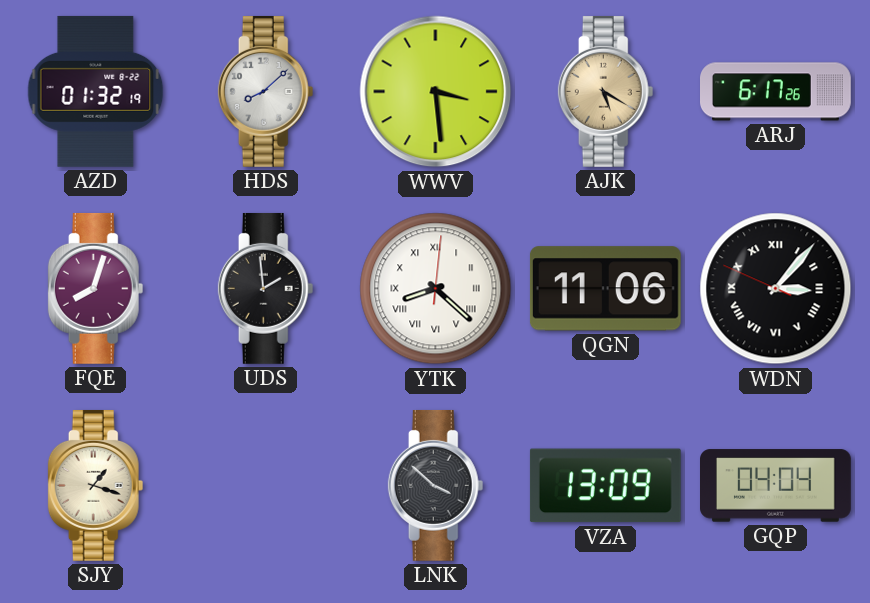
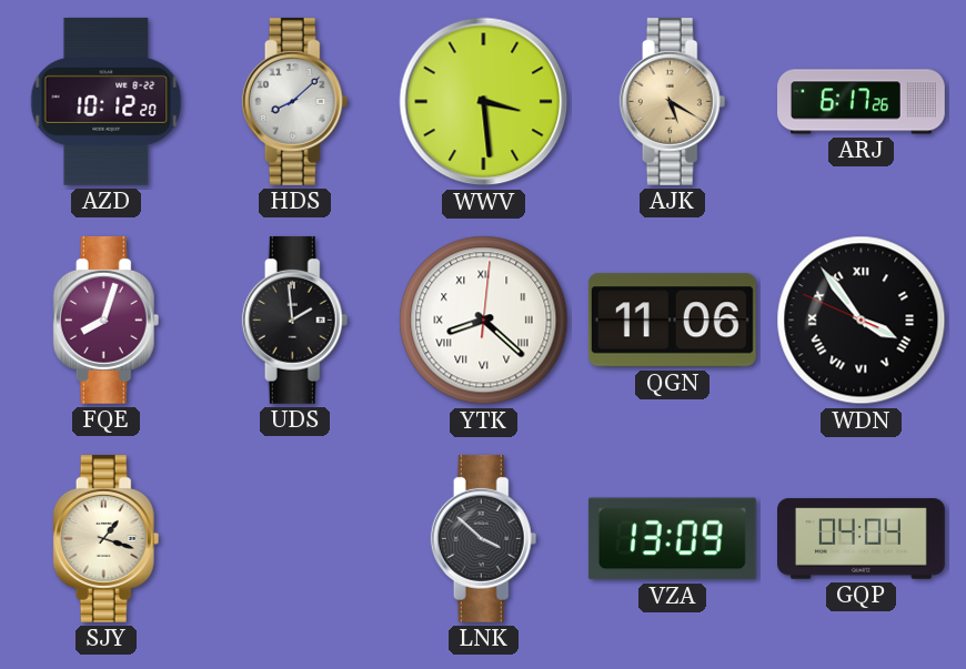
AZD: 01:32 -> 10:12 (107, 101)
WDN: 3:06 -> 3:53 (862, 321)
